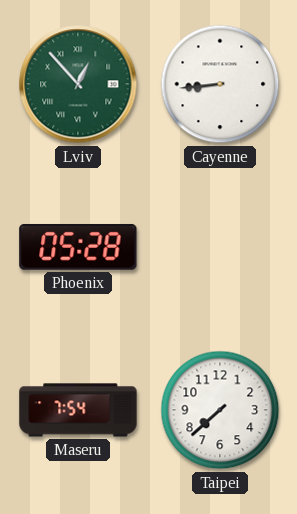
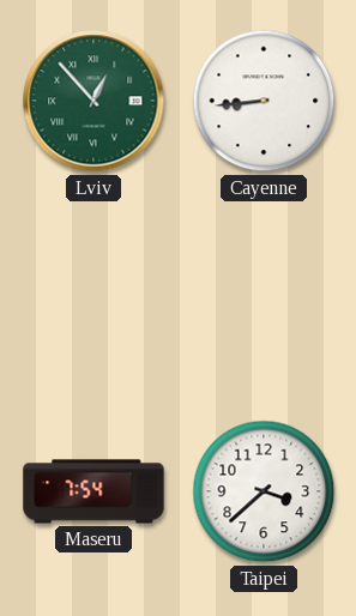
Phoenix: 05:28 -> none (78, 247)
Taipei: 7:38 -> 3:38 (264, 491)
